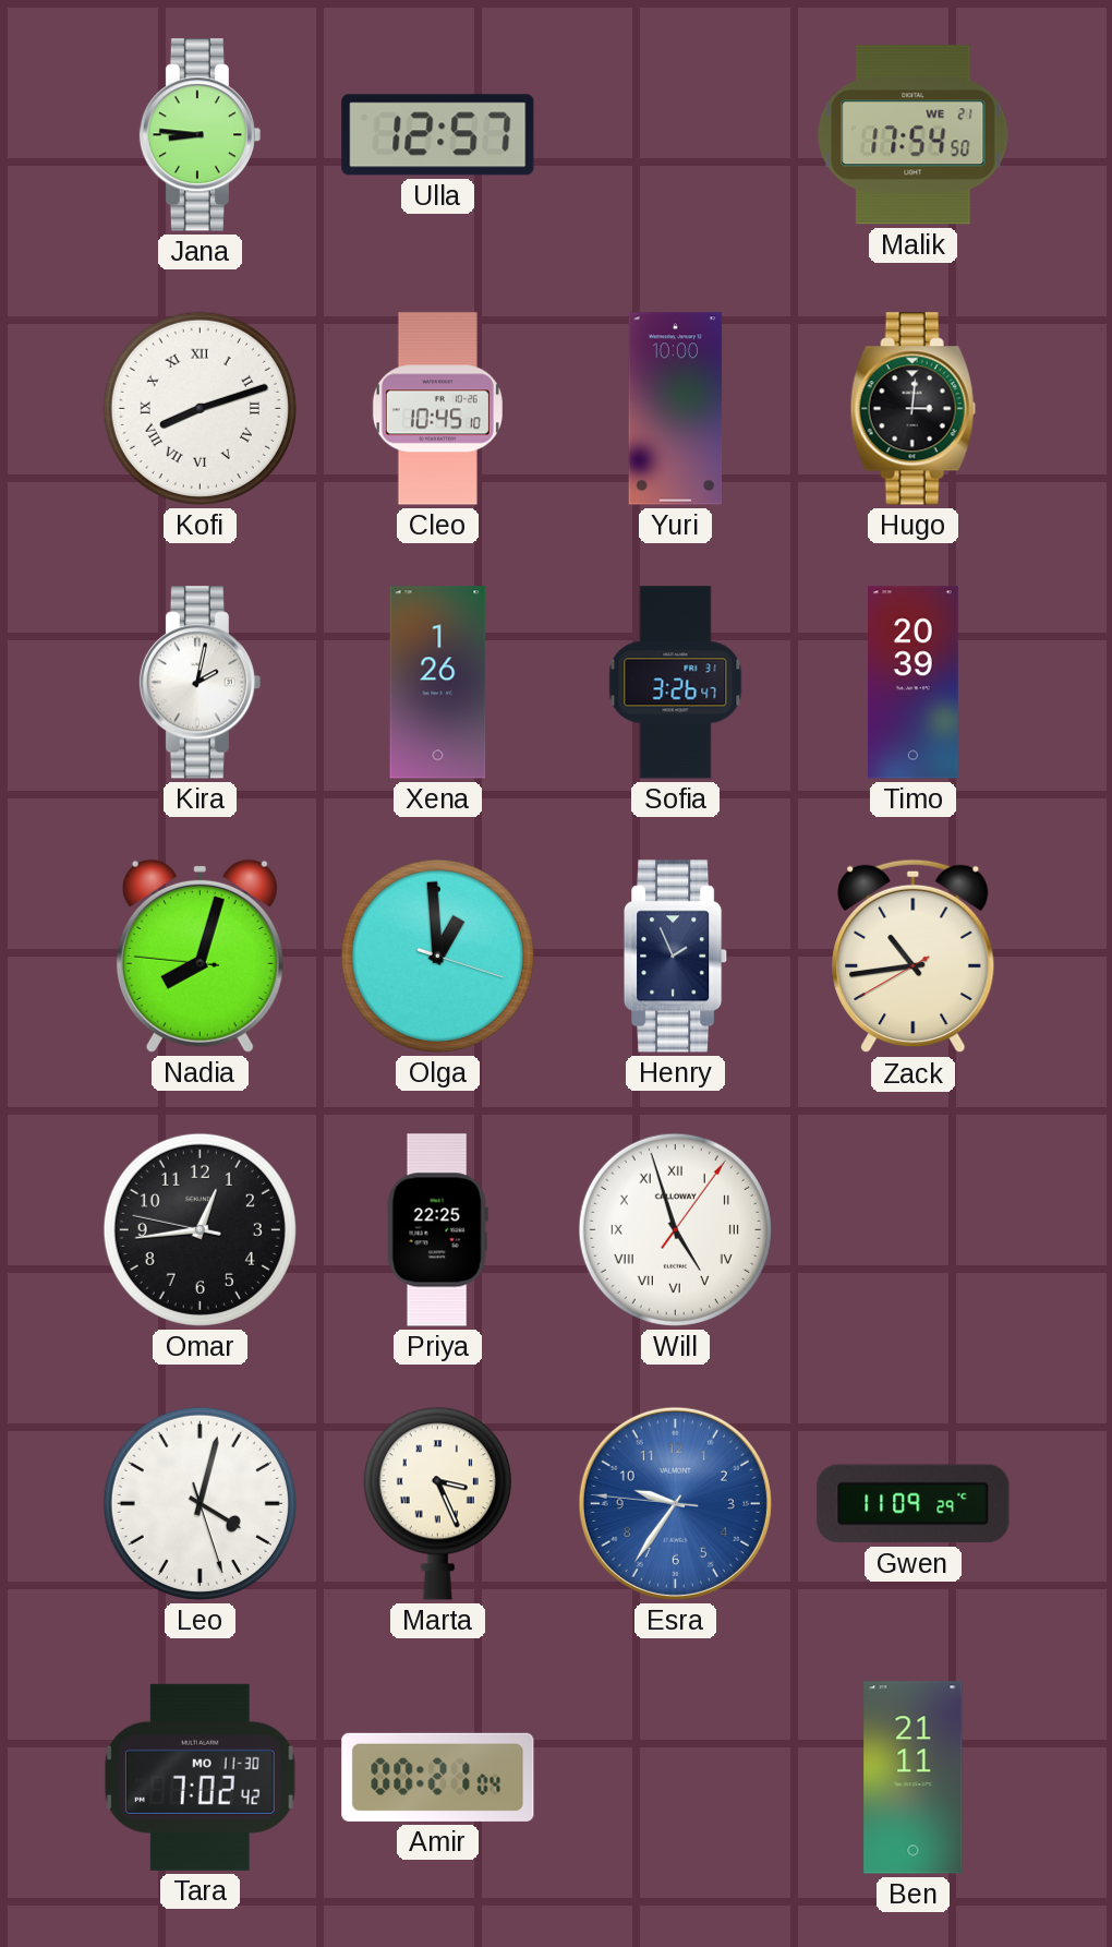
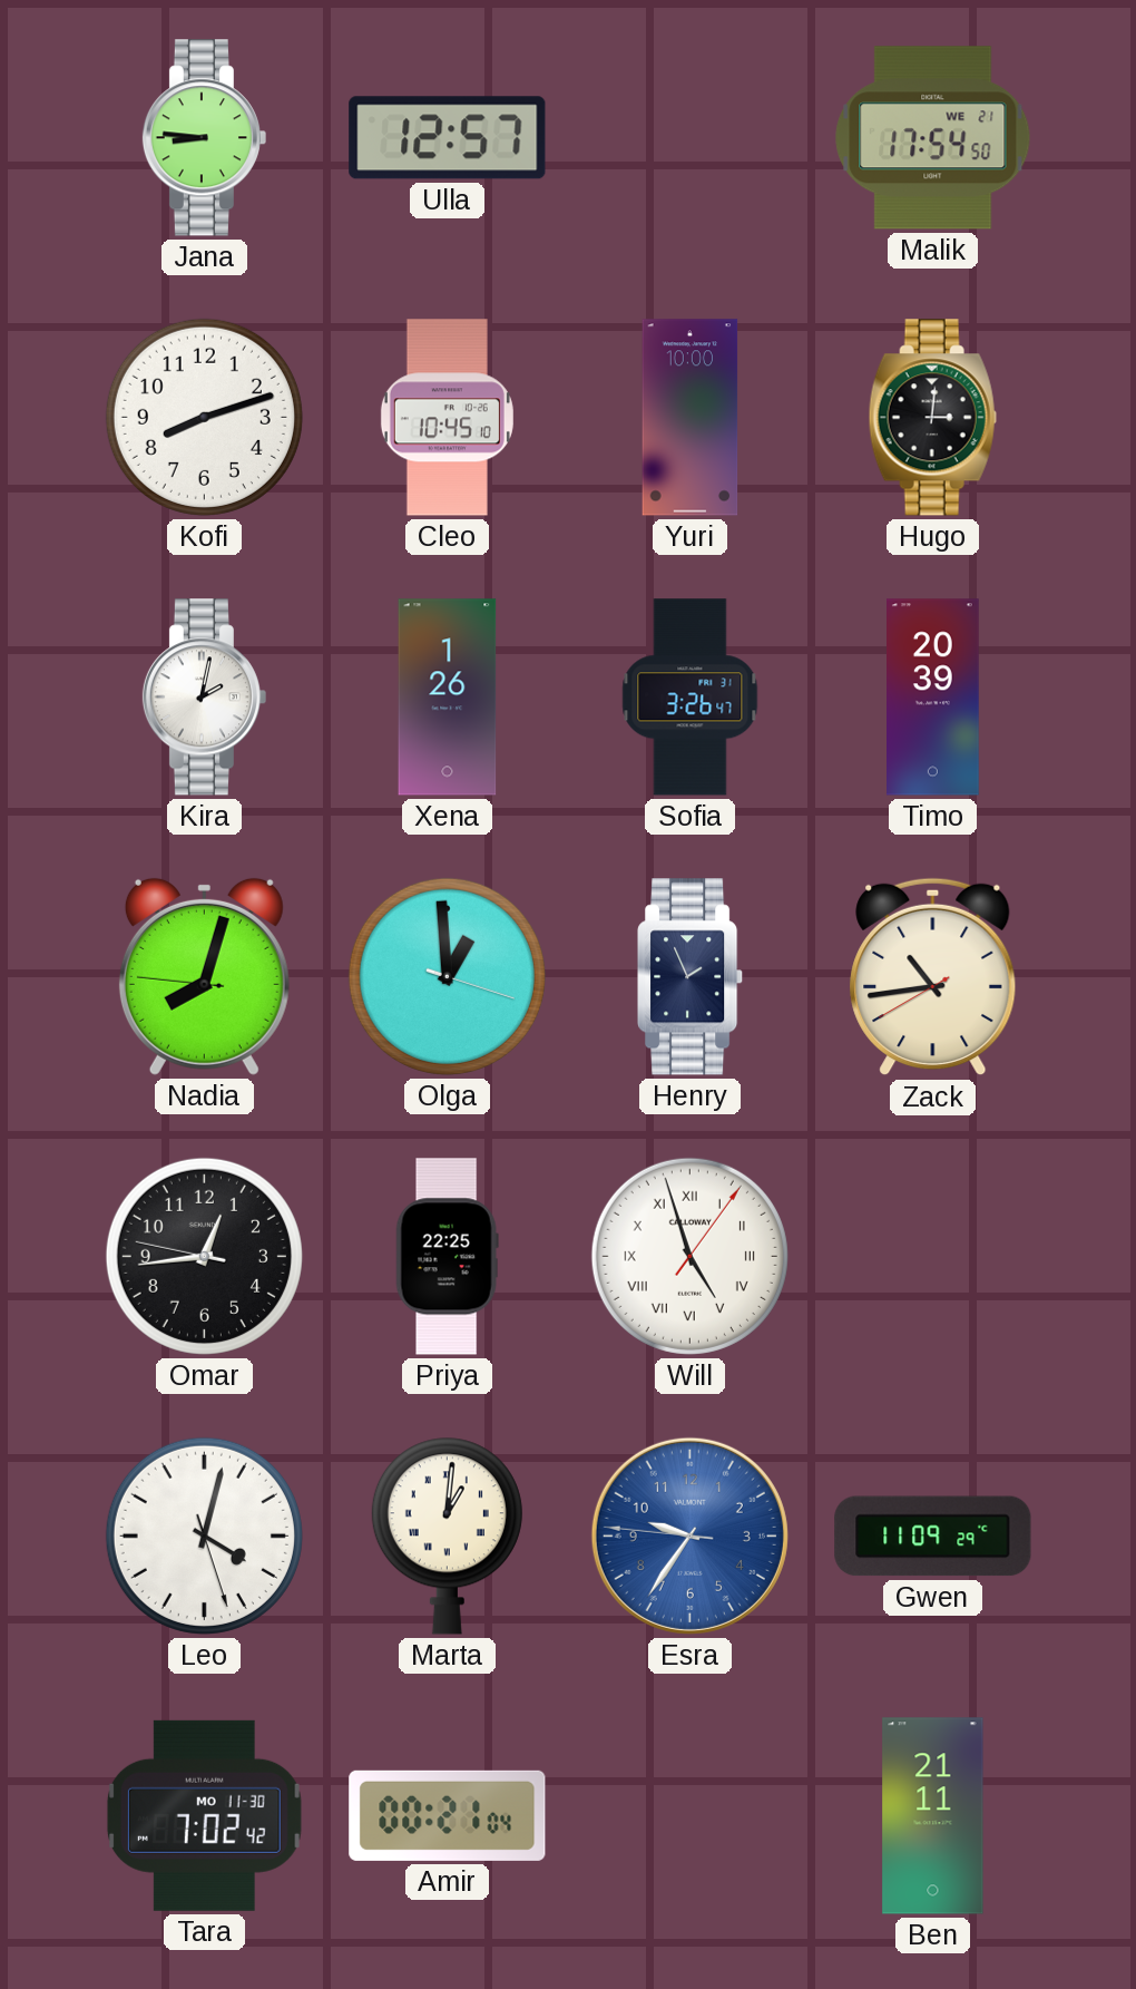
Kofi numerals: Roman -> Arabic (204, 417)
Marta: 3:26 -> 1:01 (447, 1535)
